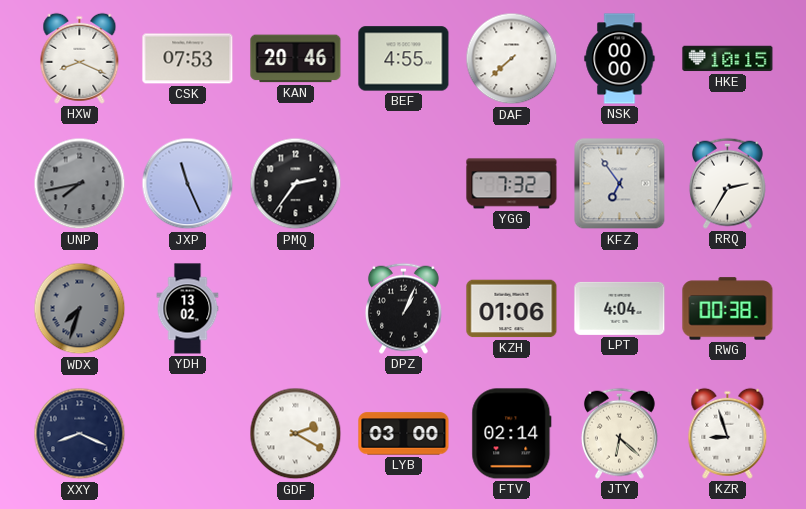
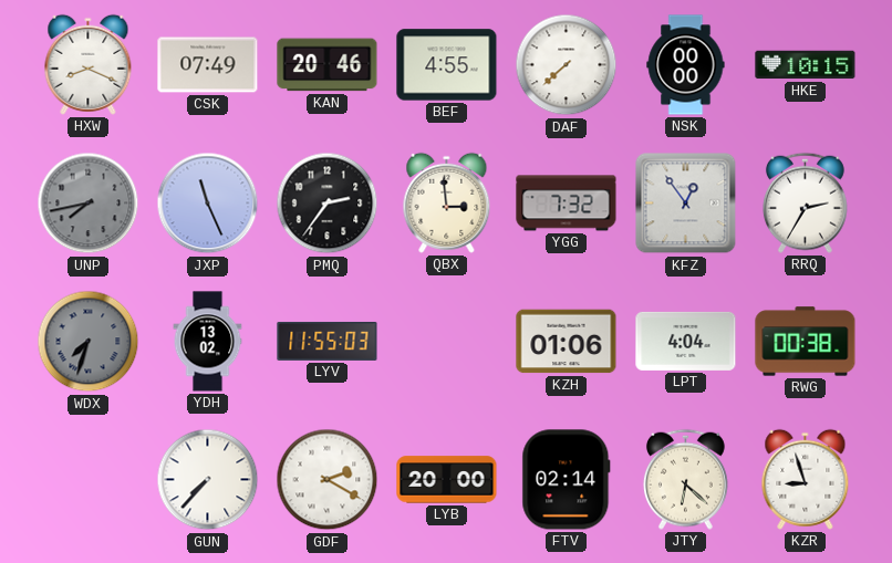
CSK: 07:53 -> 07:49 (208, 65)
QBX: none -> 2:59 (447, 202)
KFZ: 6:54 -> 12:54 (686, 204)
LYV: none -> 11:55 (328, 341)
DPZ: 1:04 -> none (403, 308)
XXY: 8:19 -> none (80, 434)
GUN: none -> 7:37 (208, 480)
LYB: 03:00 -> 20:00 (447, 480)
